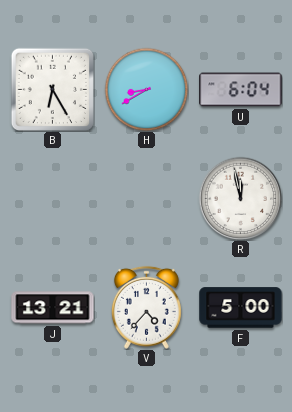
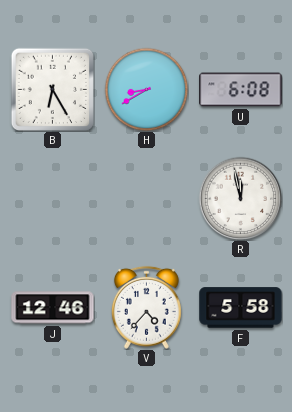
U: 6:04 -> 6:08 (241, 90)
J: 13:21 -> 12:46 (53, 308)
F: 5:00 -> 5:58 (241, 308)
